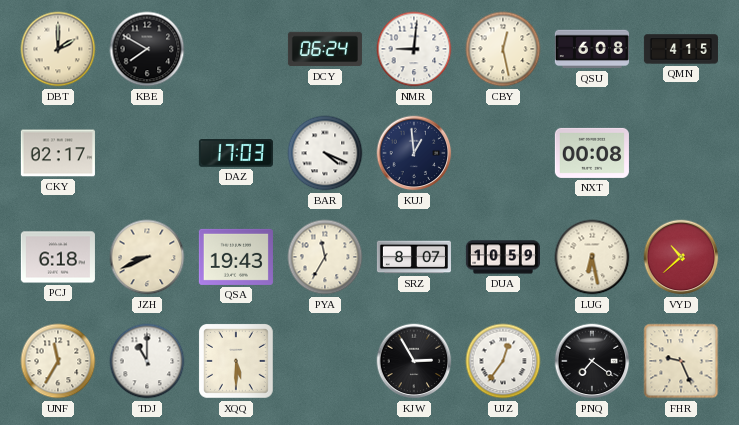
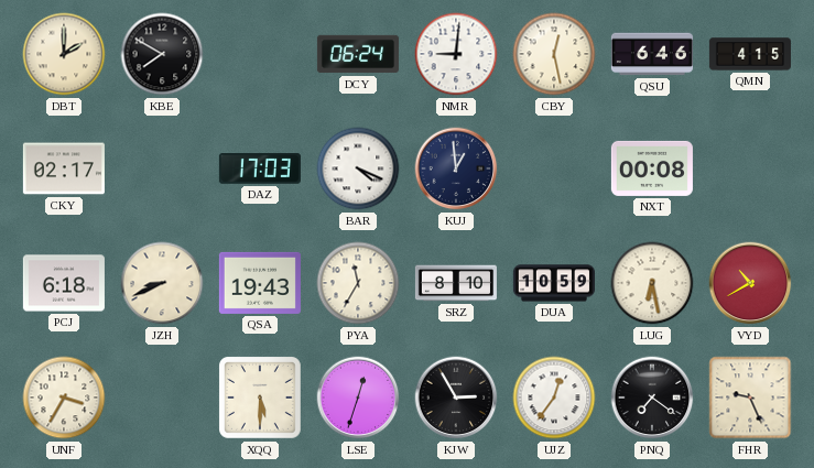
QSU: 6:08 -> 6:46 (652, 54)
SRZ: 8:07 -> 8:10 (456, 283)
VYD: 10:38 -> 10:40 (750, 283)
UNF: 11:35 -> 3:35 (64, 398)
TDJ: 11:00 -> none (147, 361)
LSE: none -> 12:33 (358, 398)
